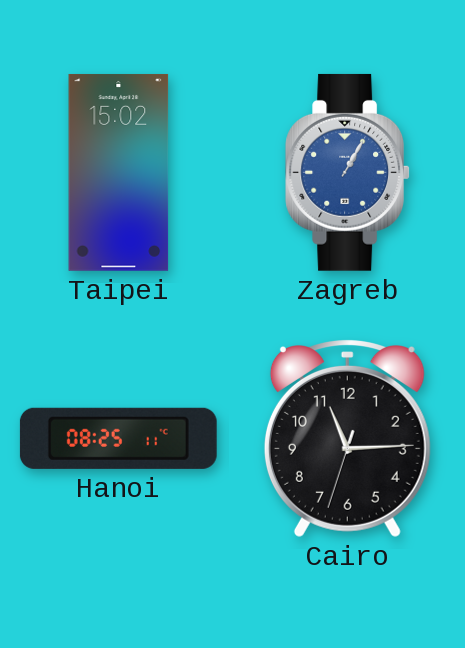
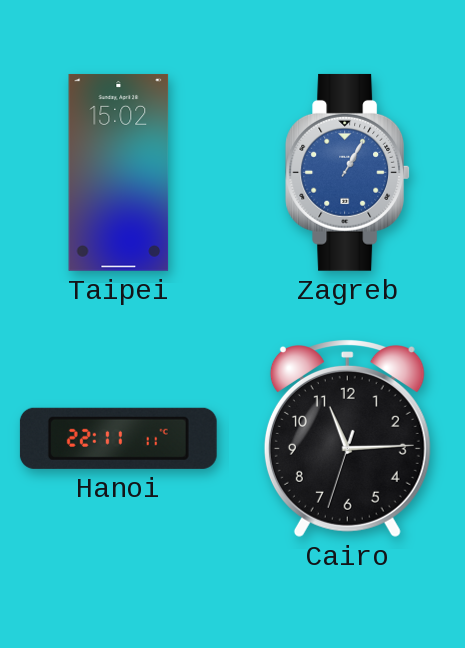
Hanoi: 08:25 -> 22:11 (118, 438)
